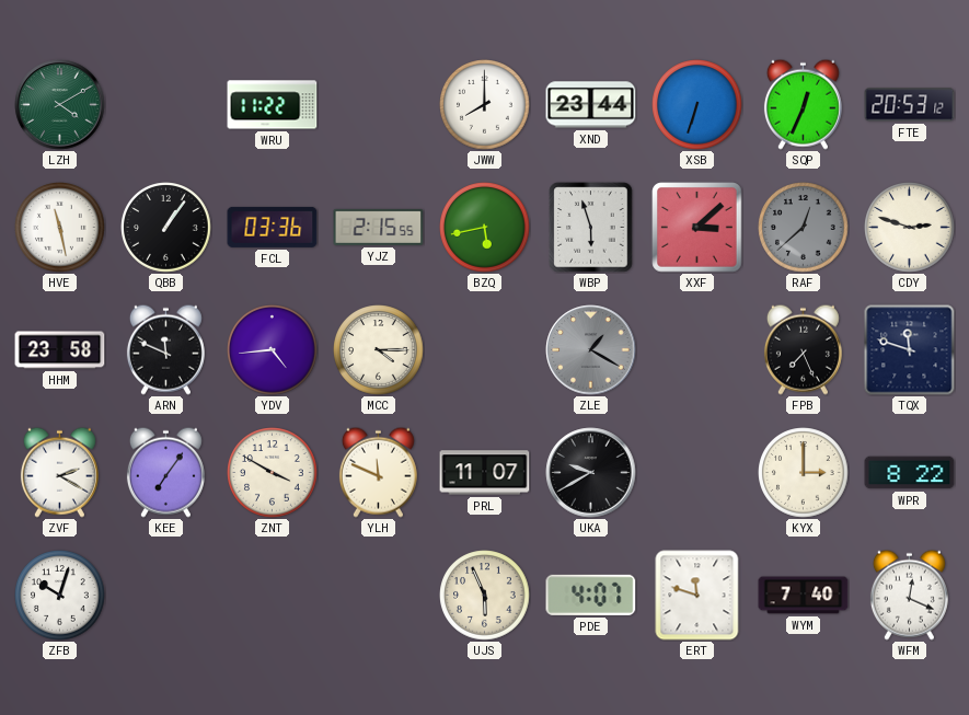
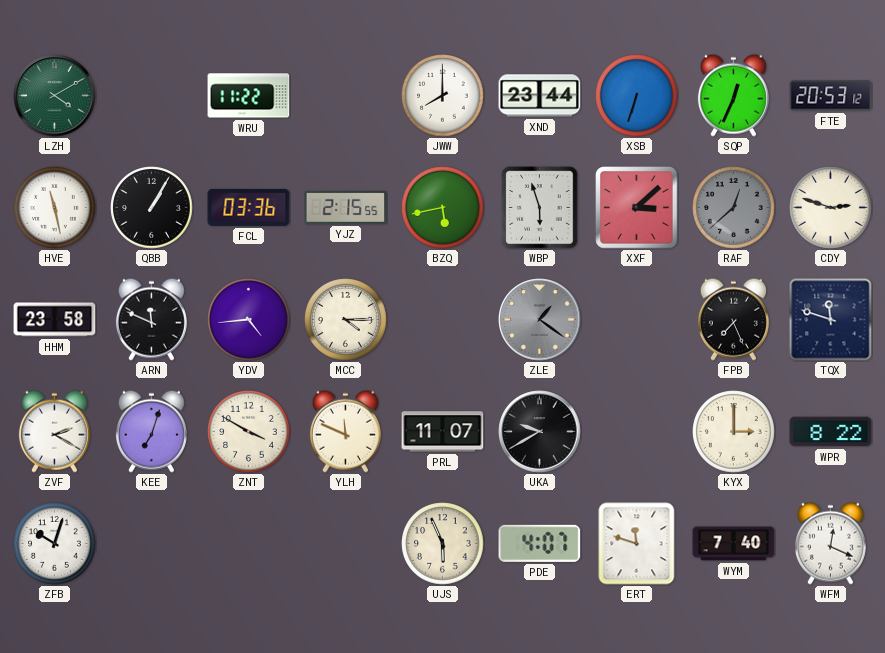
QBB: 1:06 -> 1:05 (152, 208)
ZLE: 1:20 -> 1:21 (540, 320)
KEE: 7:06 -> 7:03 (151, 431)
